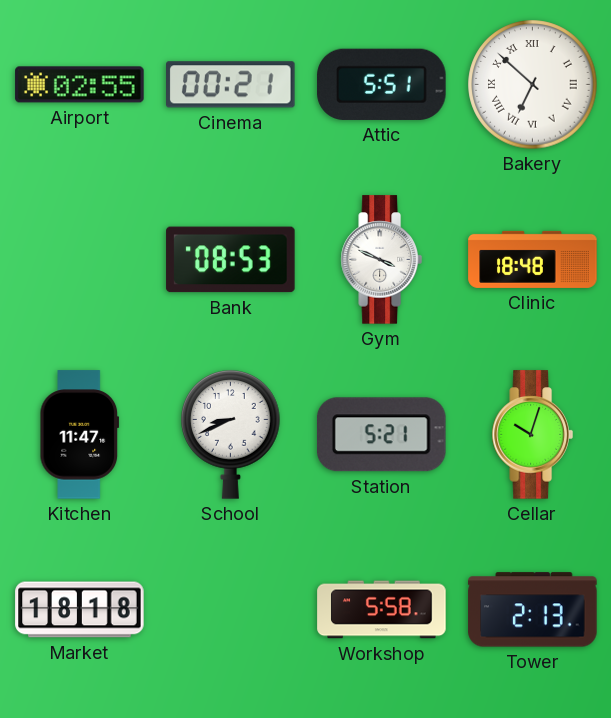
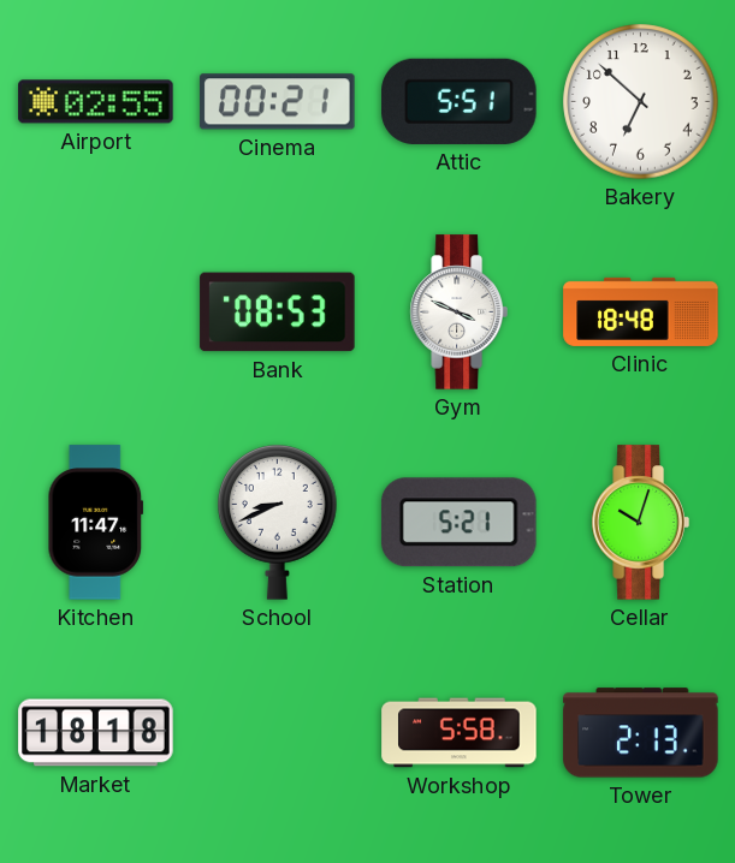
Bakery numerals: Roman -> Arabic (641, 102)
